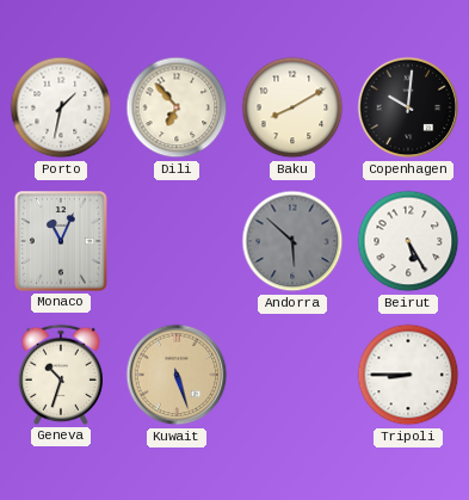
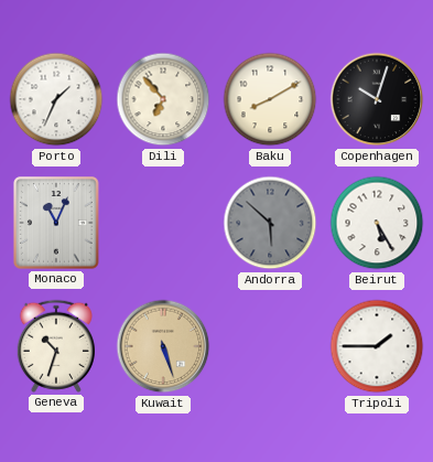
Porto: 1:32 -> 1:34 (56, 99)
Copenhagen: 10:01 -> 10:03 (377, 99)
Tripoli: 8:45 -> 1:45 (377, 346)
